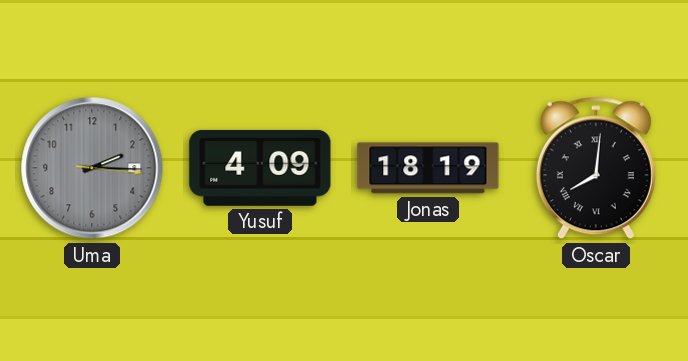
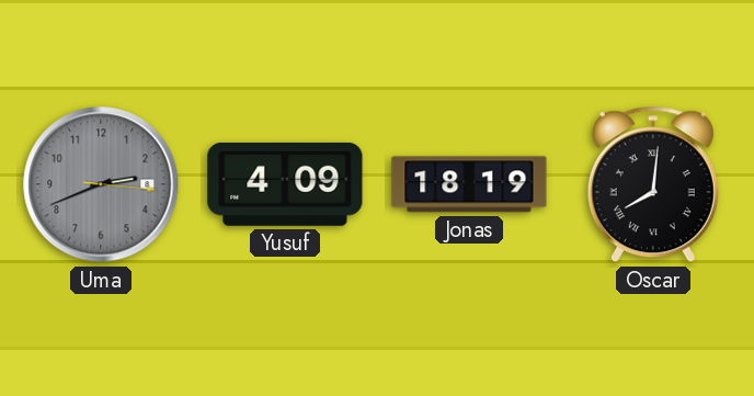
Uma: 2:15 -> 2:41 (101, 184)
